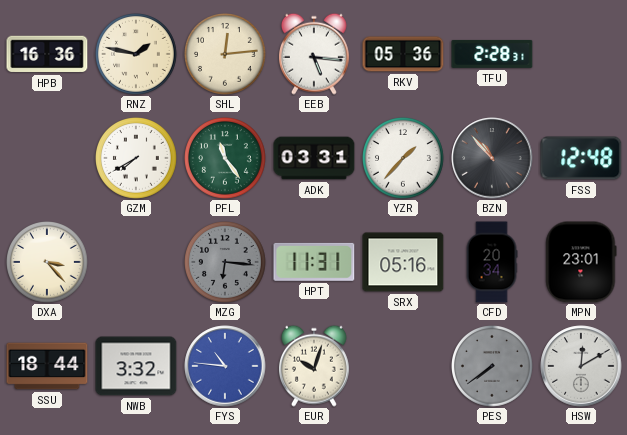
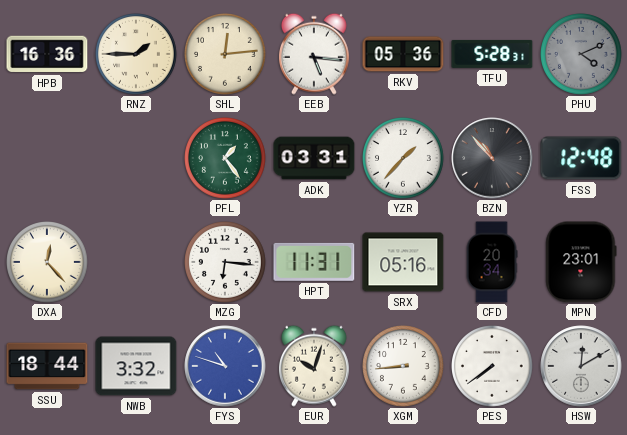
RNZ: 1:47 -> 1:45 (137, 55)
TFU: 2:28 -> 5:28 (492, 54)
PHU: none -> 4:11 (582, 55)
GZM: 7:40 -> none (137, 159)
PFL: 11:24 -> 1:24 (226, 159)
DXA: 3:23 -> 12:23 (48, 263)
MZG dial: grey -> white (226, 263)
FYS: 10:46 -> 10:48 (225, 366)
XGM: none -> 8:44 (404, 367)
PES dial: grey -> white (493, 367)
